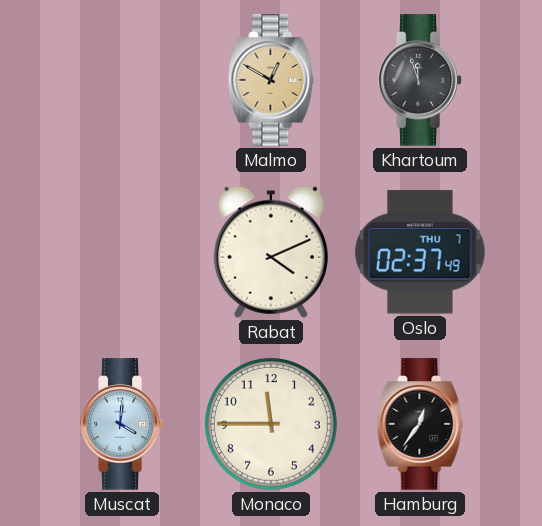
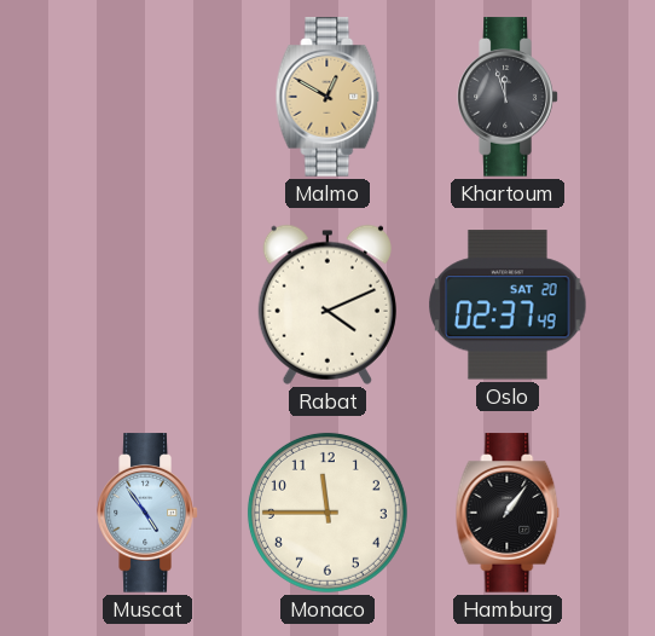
Oslo date: THU 7 -> SAT 20 (508, 305)
Muscat: 4:01 -> 4:54 (147, 513)
Hamburg: 12:36 -> 1:06 (508, 513)
